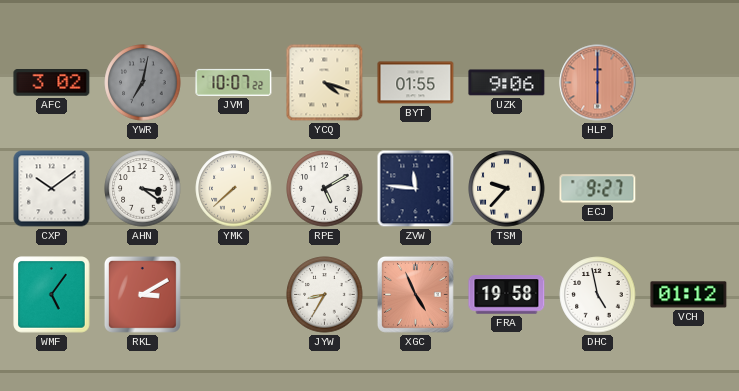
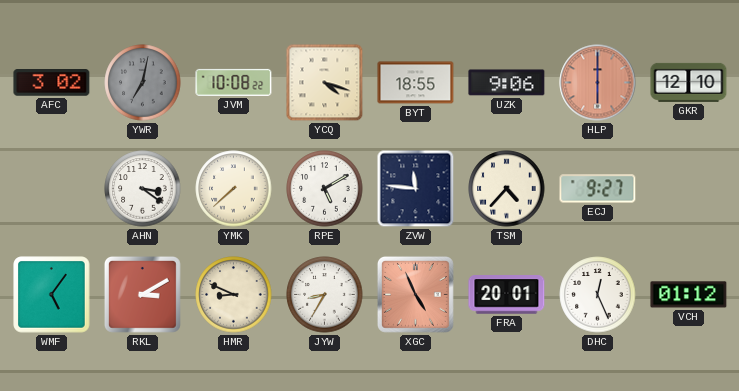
JVM: 10:07 -> 10:08 (234, 82)
BYT: 01:55 -> 18:55 (416, 83)
GKR: none -> 12:10 (689, 82)
CXP: 10:09 -> none (52, 189)
TSM: 9:37 -> 4:37 (507, 189)
HMR: none -> 8:49 (234, 295)
FRA: 19:58 -> 20:01 (507, 295)
DHC: 4:58 -> 12:26 (598, 295)
